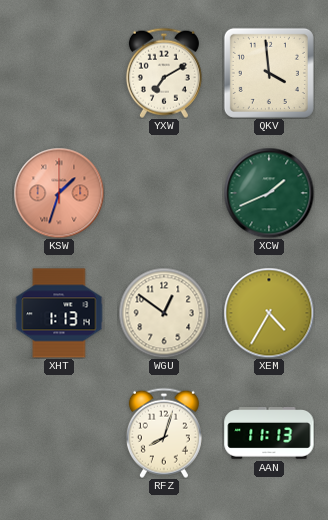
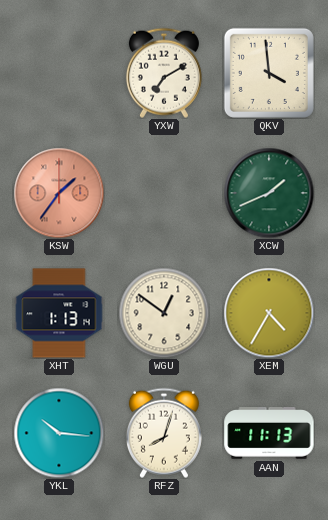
KSW: 1:33 -> 1:36 (59, 193)
YKL: none -> 10:16 (59, 433)
